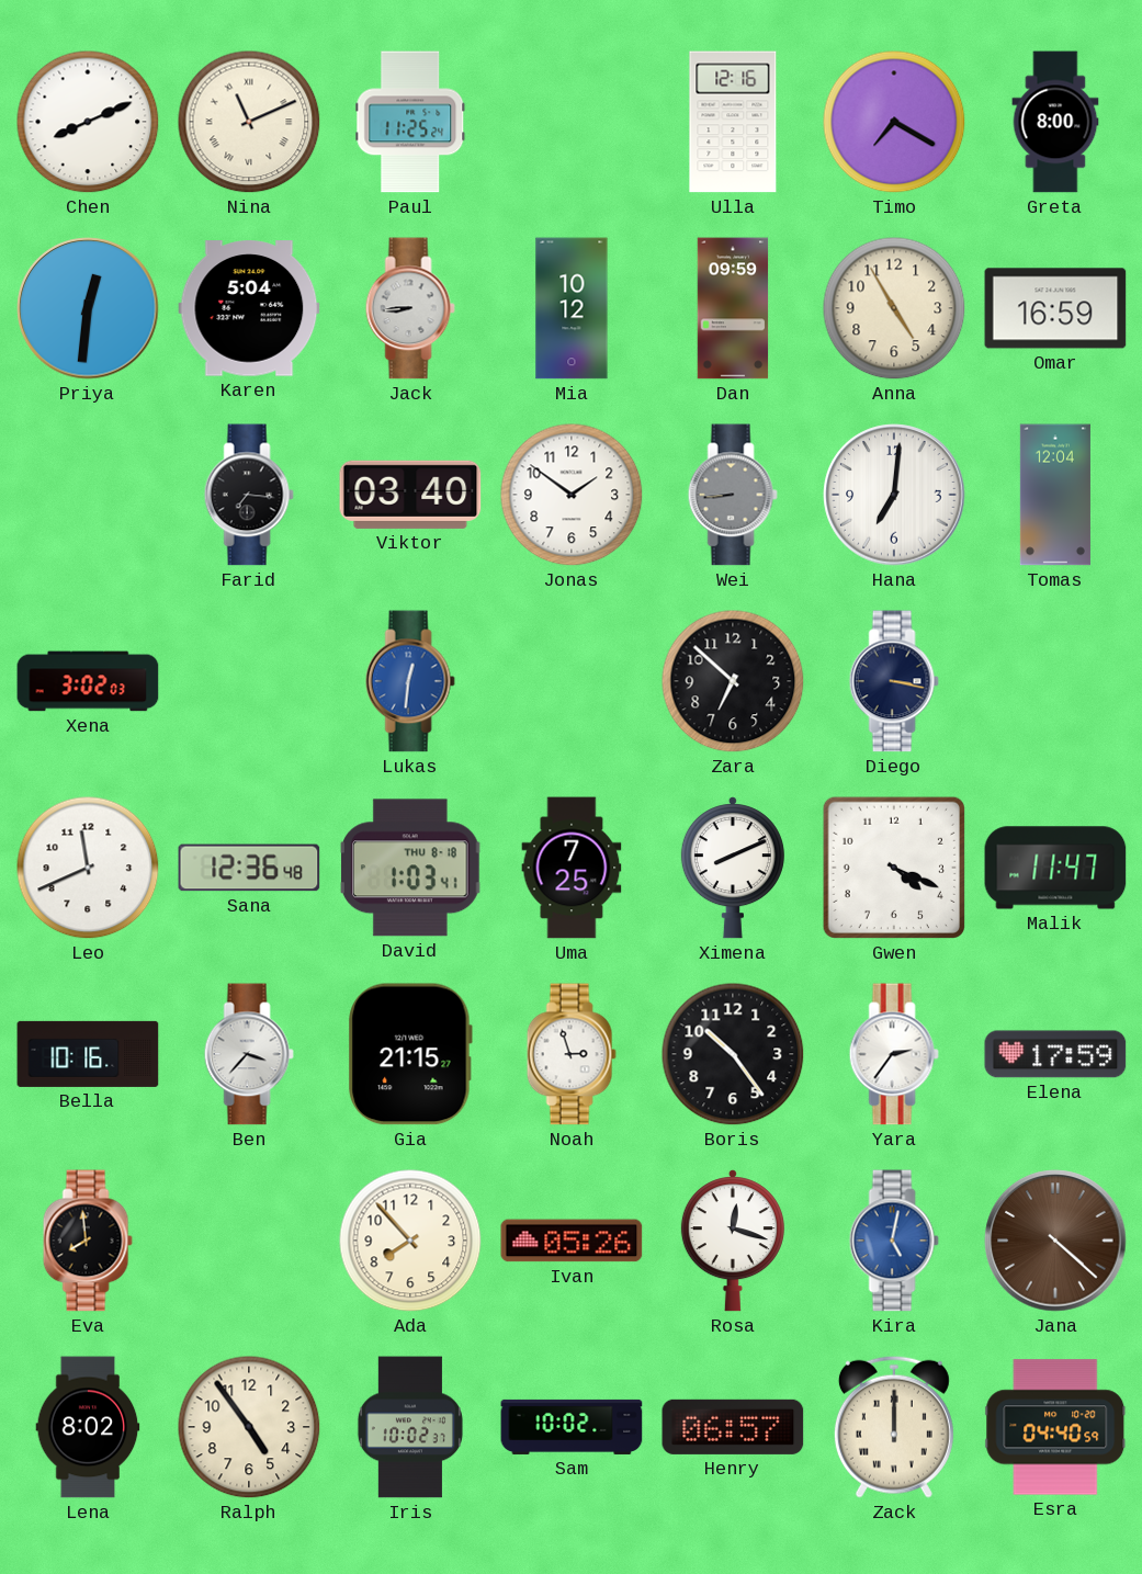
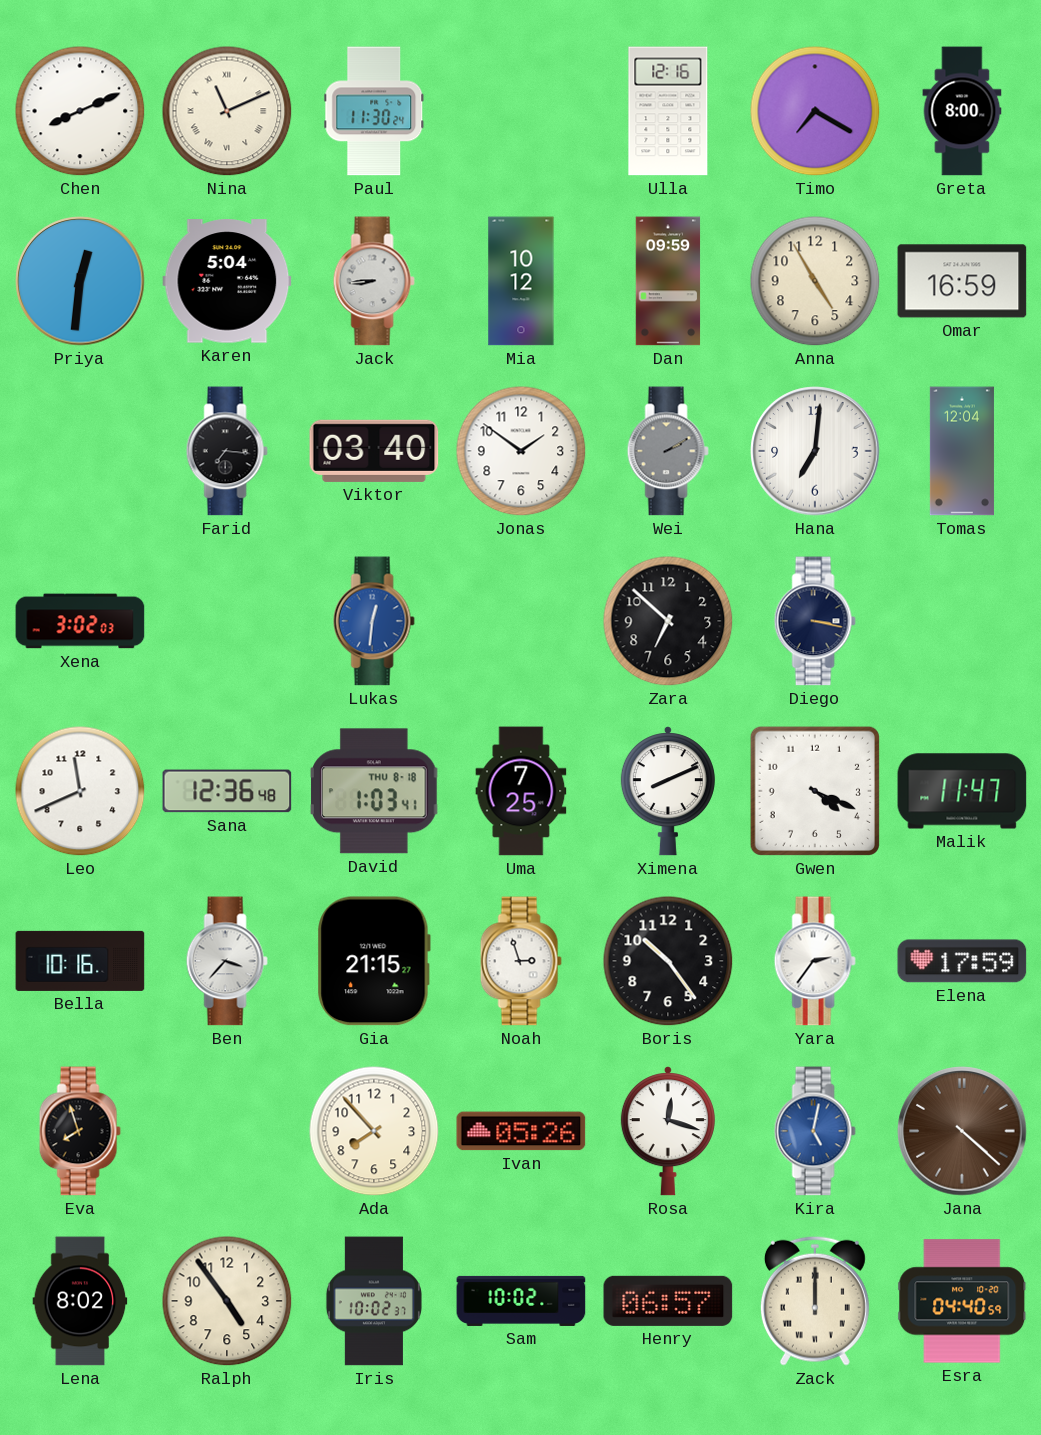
Paul: 11:25 -> 11:30 (374, 111)
Wei: 8:44 -> 2:10 (668, 451)
Eva: 7:59 -> 7:57 (80, 1131)
